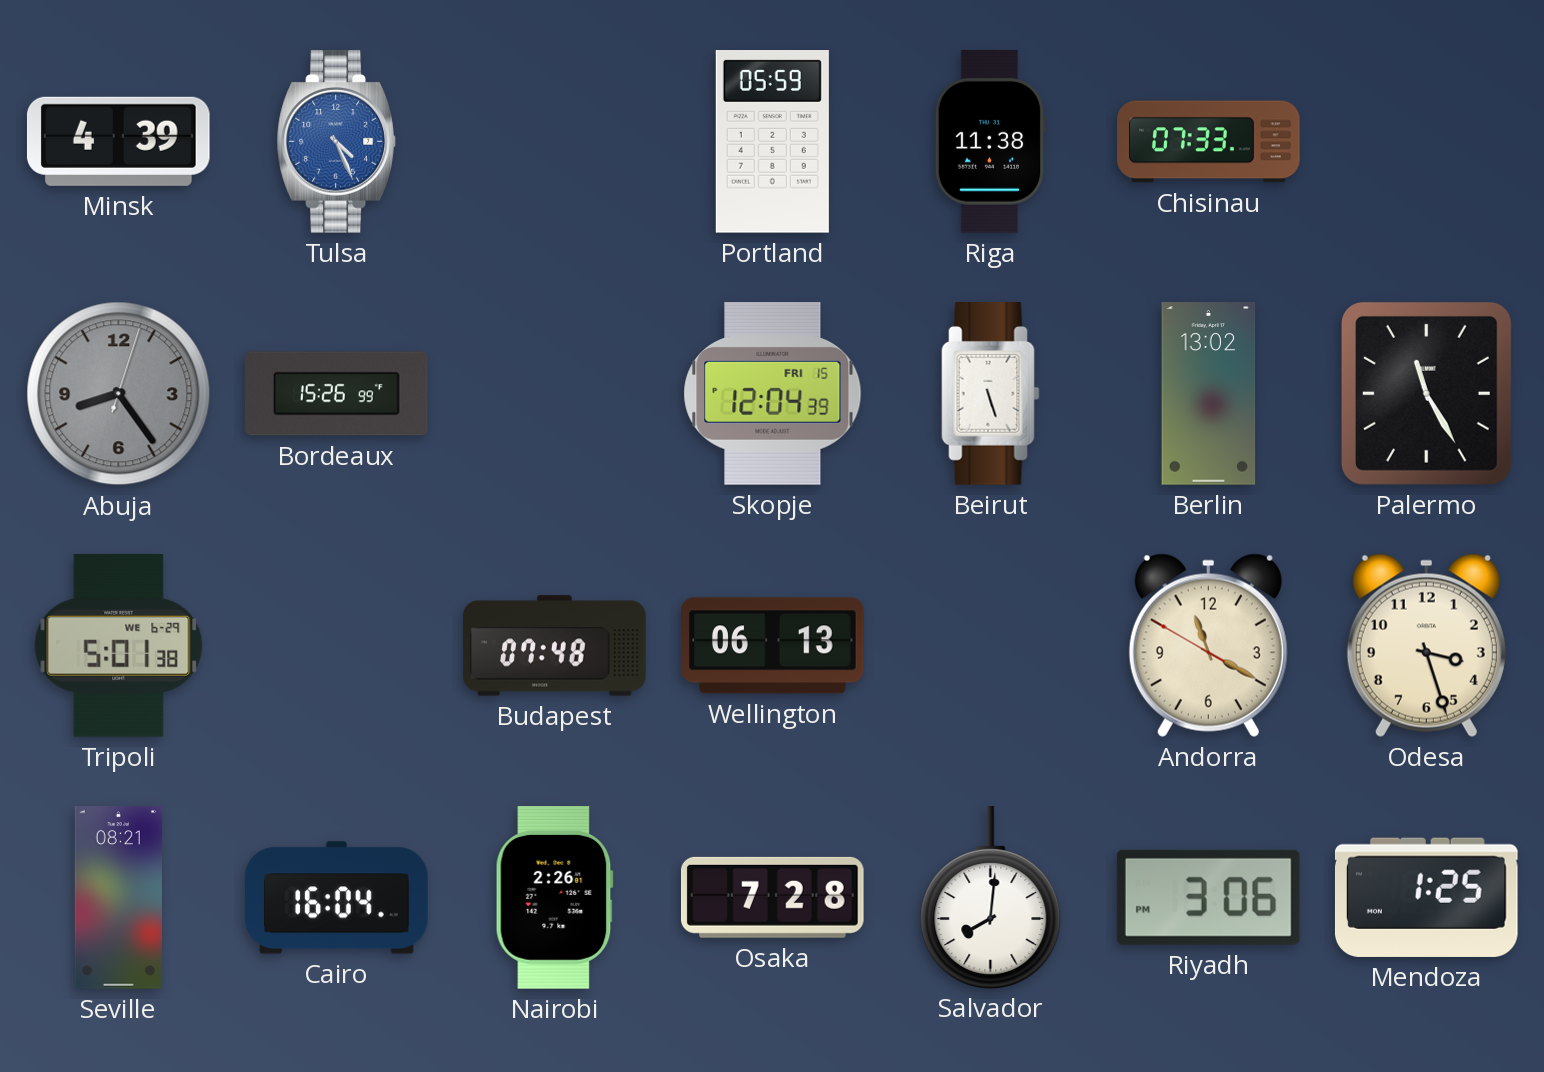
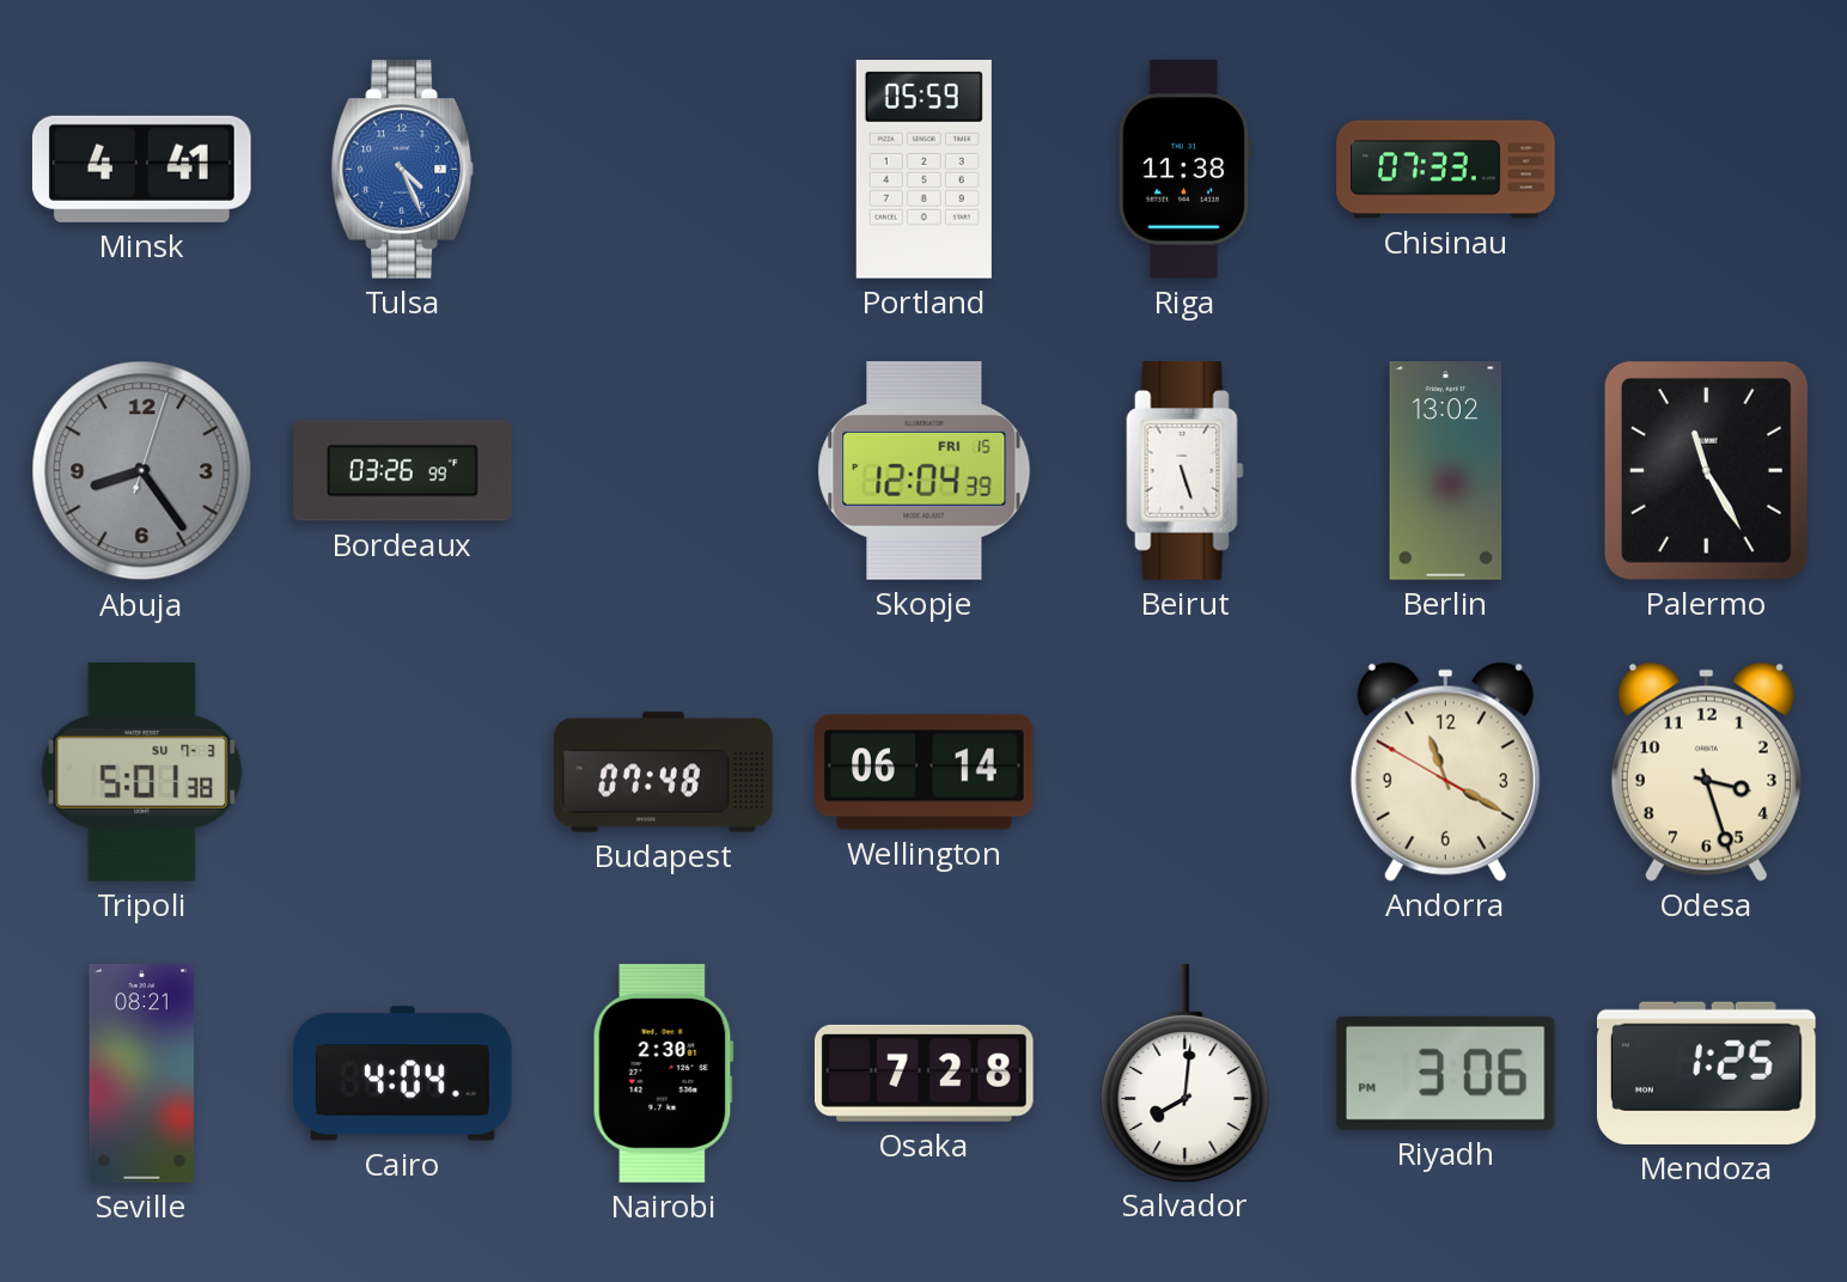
Minsk: 4:39 -> 4:41 (141, 169)
Bordeaux: 15:26 -> 03:26 (403, 471)
Tripoli date: WE 6-29 -> SU 7-3 (142, 771)
Wellington: 06:13 -> 06:14 (925, 773)
Cairo: 16:04 -> 4:04 (403, 1074)
Nairobi: 2:26 -> 2:30 (663, 1074)
